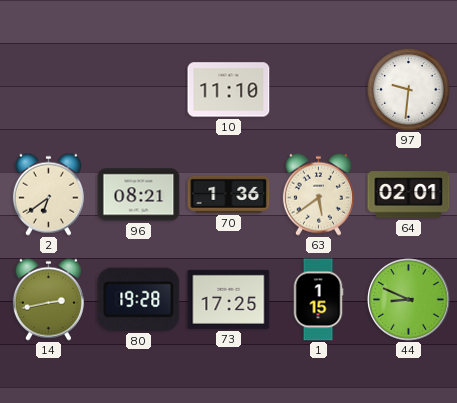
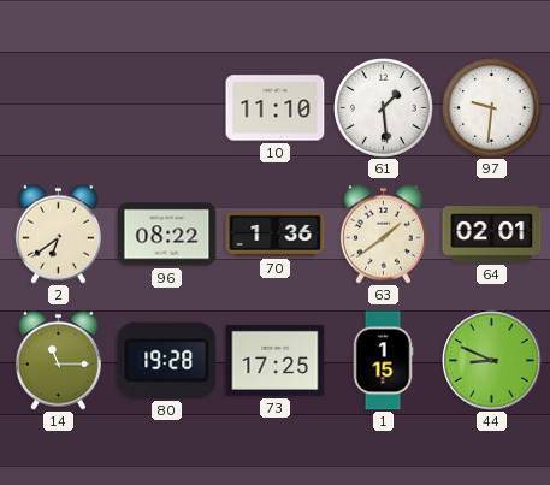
61: none -> 1:29 (384, 108)
96: 08:21 -> 08:22 (167, 235)
63: 5:39 -> 1:39 (383, 233)
14: 2:43 -> 11:15 (58, 360)
